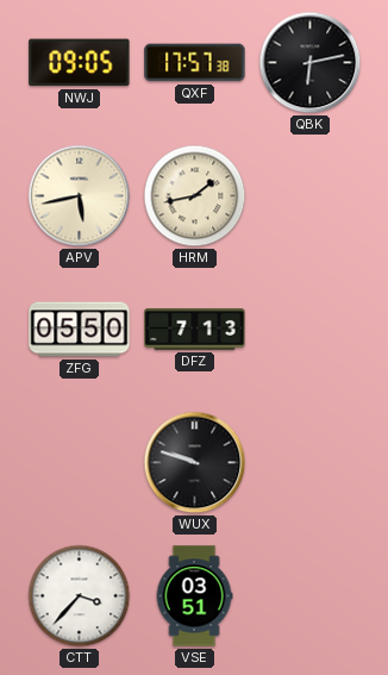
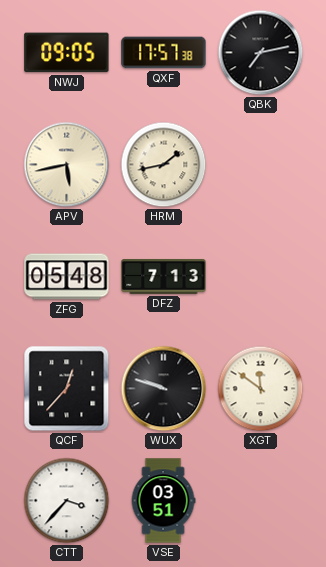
QBK: 6:13 -> 7:13 (261, 53)
ZFG: 05:50 -> 05:48 (67, 277)
QCF: none -> 12:37 (67, 389)
XGT: none -> 11:51 (261, 389)
